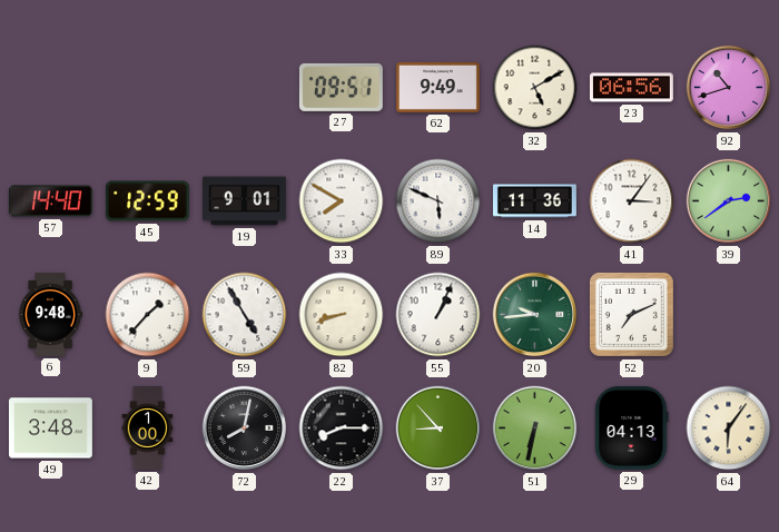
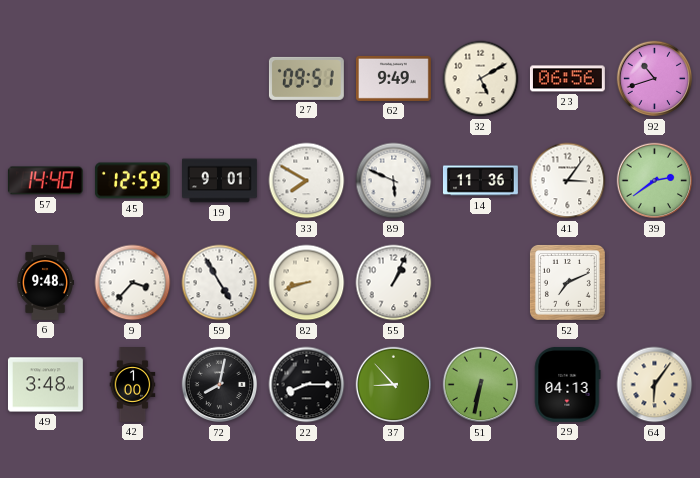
9: 1:37 -> 3:37 (133, 283)
20: 9:44 -> none (535, 315)
